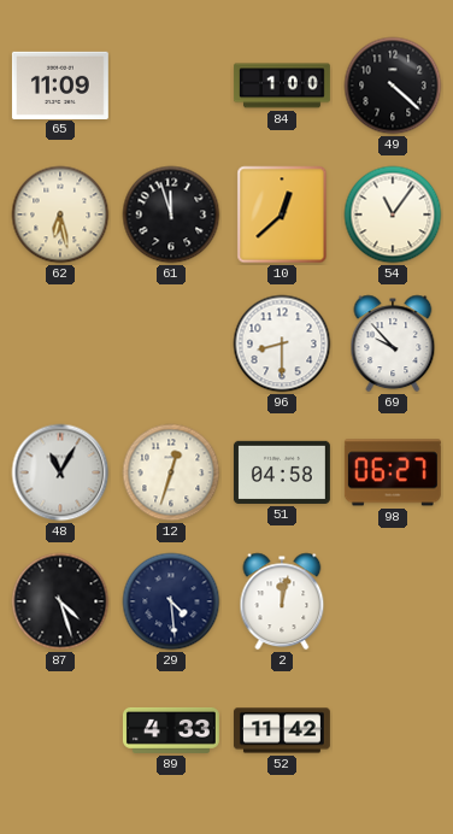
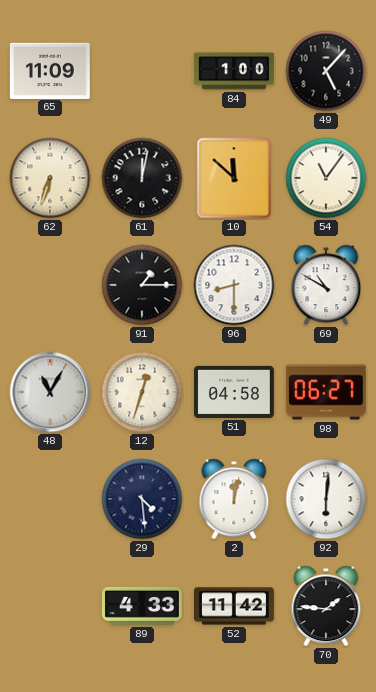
49: 4:22 -> 5:07 (326, 71)
62: 6:28 -> 6:33 (50, 178)
61: 11:57 -> 12:02 (142, 178)
10: 12:38 -> 11:52 (234, 178)
91: none -> 1:15 (142, 285)
69: 9:53 -> 10:50 (326, 285)
87: 4:27 -> none (60, 601)
92: none -> 6:01 (326, 499)
70: none -> 1:46 (326, 606)
